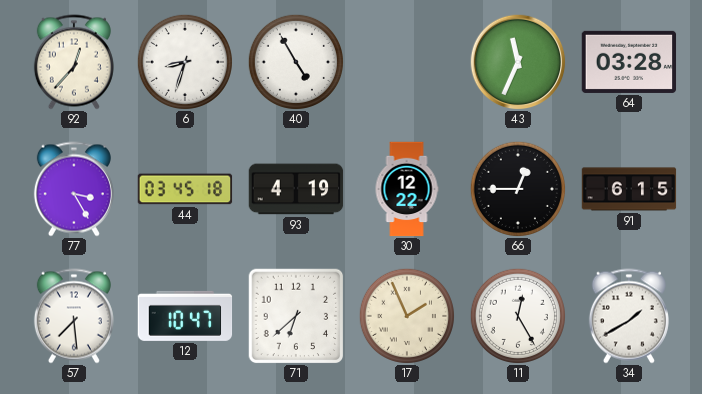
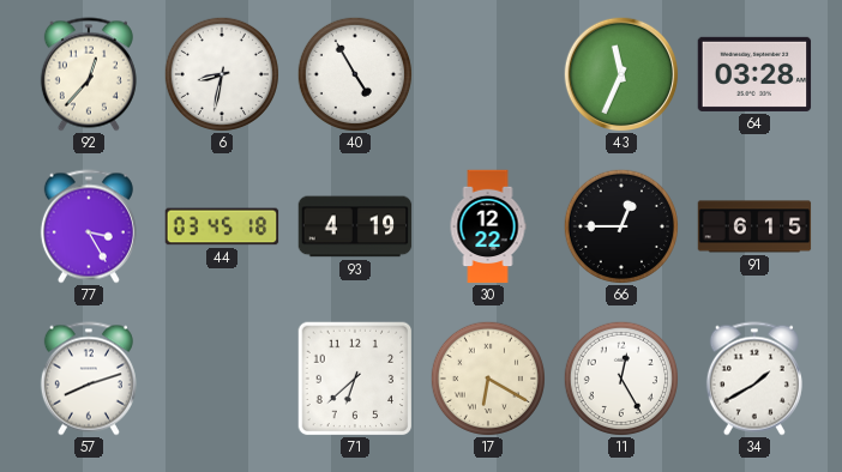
6: 8:33 -> 8:32 (222, 74)
57: 7:29 -> 8:12 (89, 379)
12: 10:47 -> none (185, 316)
17: 1:56 -> 6:20 (488, 379)
